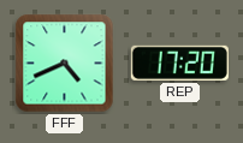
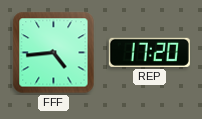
FFF: 4:41 -> 4:44 (54, 53)
